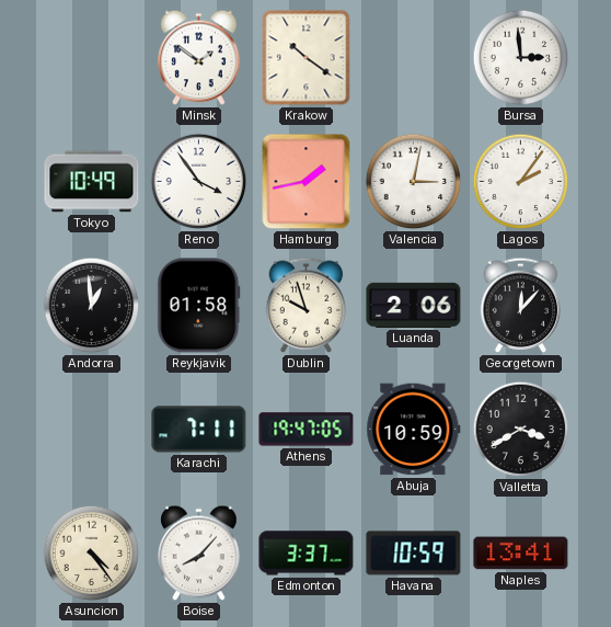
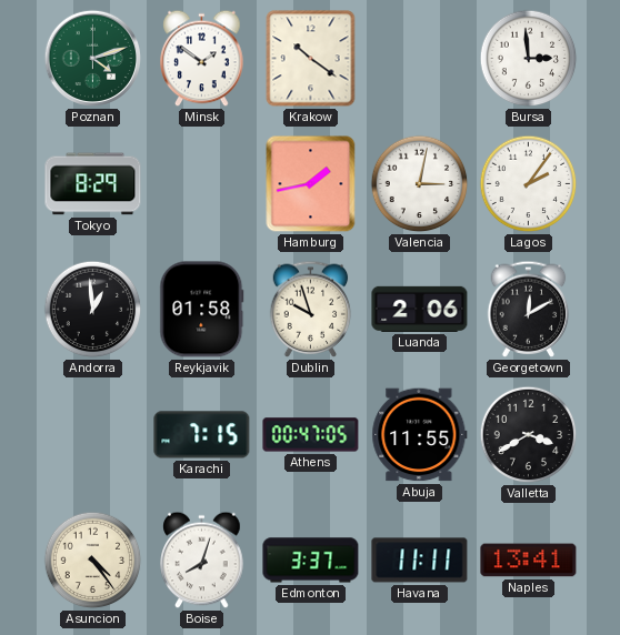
Poznan: none -> 4:12 (93, 59)
Tokyo: 10:49 -> 8:29 (93, 184)
Reno: 3:54 -> none (199, 182)
Georgetown: 12:07 -> 12:10 (529, 309)
Karachi: 7:11 -> 7:15 (202, 435)
Athens: 19:47 -> 00:47 (311, 435)
Abuja: 10:59 -> 11:55 (420, 435)
Boise: 8:07 -> 8:03 (202, 561)
Havana: 10:59 -> 11:11 (420, 561)
